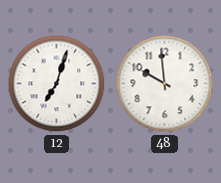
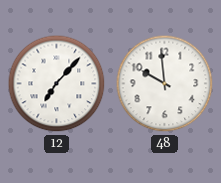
12: 7:03 -> 7:07 (57, 84)
